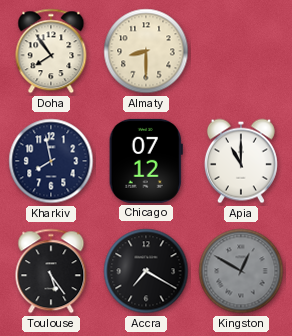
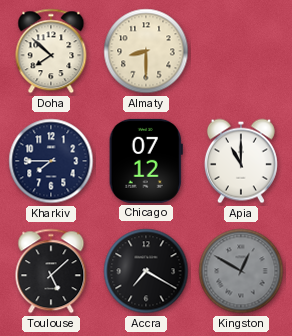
Doha: 7:54 -> 7:52 (51, 51)
Kharkiv: 7:58 -> 7:45 (51, 161)
Toulouse: 5:24 -> 5:08 (51, 271)
